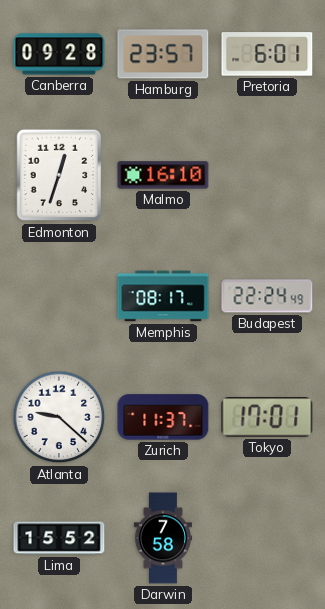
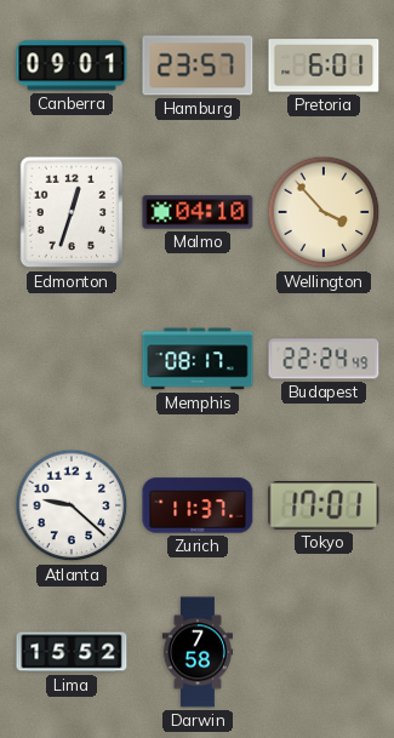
Canberra: 09:28 -> 09:01 (72, 65)
Malmo: 16:10 -> 04:10 (198, 212)
Wellington: none -> 3:53 (324, 212)
